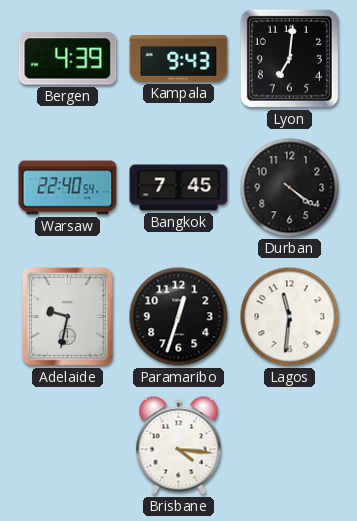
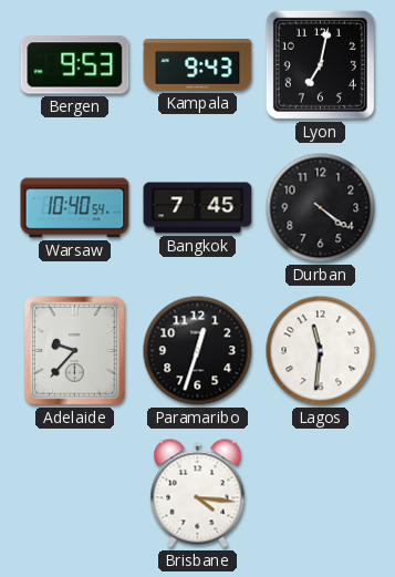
Bergen: 4:39 -> 9:53 (75, 65)
Lyon: 7:01 -> 7:02 (320, 64)
Warsaw: 22:40 -> 10:40 (75, 208)
Adelaide: 9:32 -> 9:37 (75, 351)
